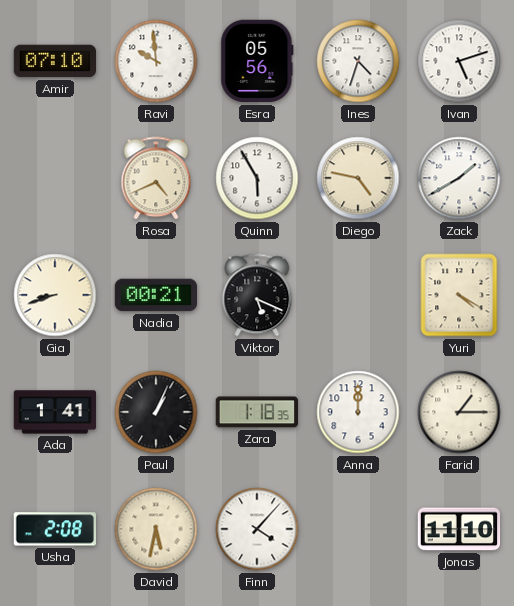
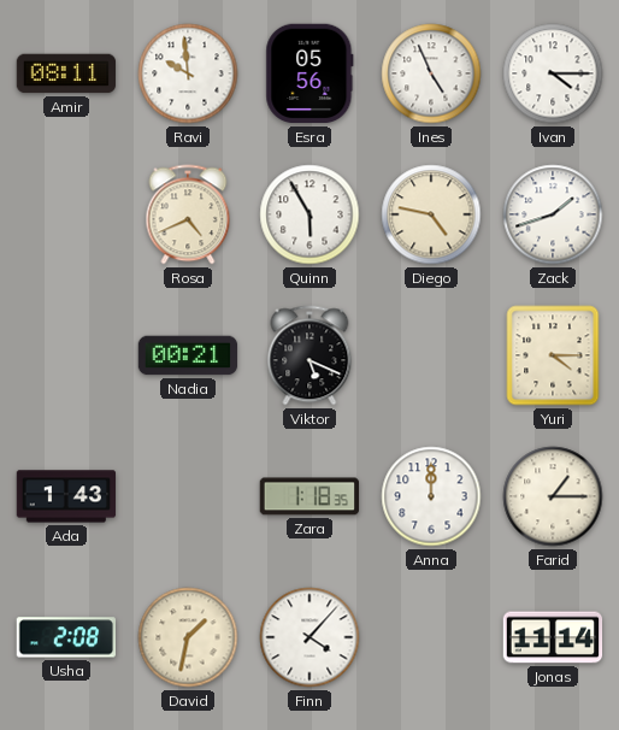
Amir: 07:10 -> 08:11 (66, 73)
Ines: 4:33 -> 4:56 (431, 73)
Ivan: 5:12 -> 4:15 (553, 73)
Zack: 1:40 -> 1:42 (553, 214)
Gia: 8:42 -> none (55, 295)
Yuri: 4:20 -> 4:15 (553, 355)
Ada: 1:41 -> 1:43 (66, 496)
Paul: 1:04 -> none (156, 412)
David: 5:32 -> 1:32 (188, 637)
Jonas: 11:10 -> 11:14 (553, 637)
